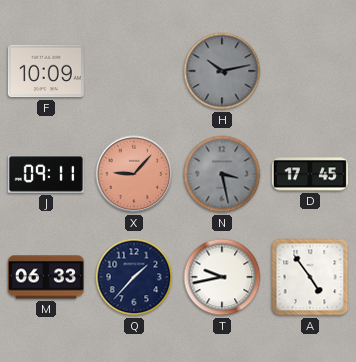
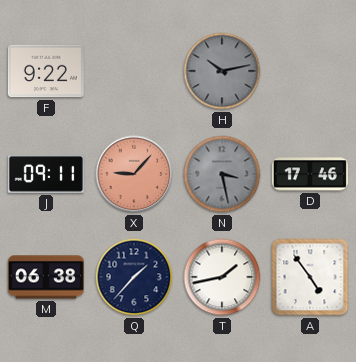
F: 10:09 -> 9:22 (46, 71)
D: 17:45 -> 17:46 (310, 174)
M: 06:33 -> 06:38 (46, 277)
T: 9:43 -> 1:43 (222, 277)
